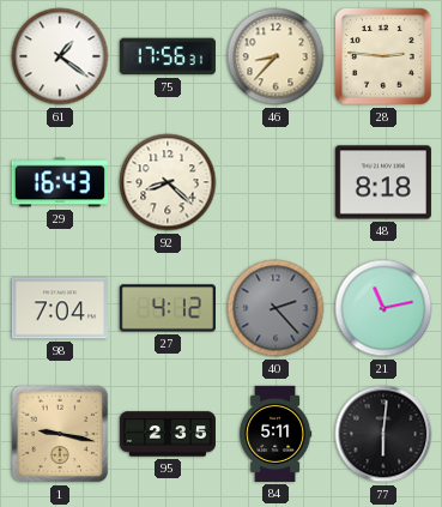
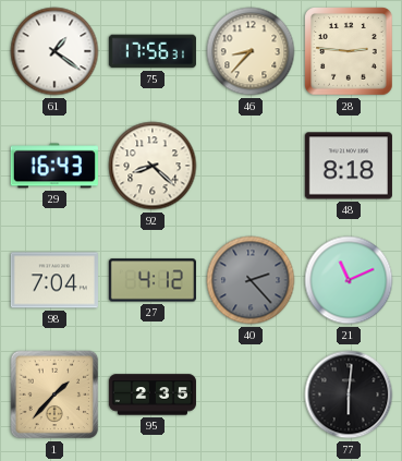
21: 11:13 -> 11:11 (349, 280)
1: 9:17 -> 1:37 (54, 395)
84: 5:11 -> none (276, 434)
